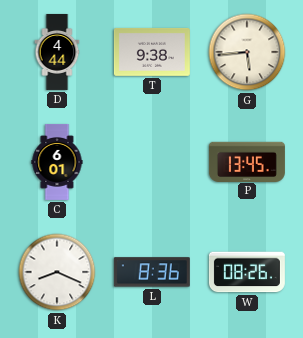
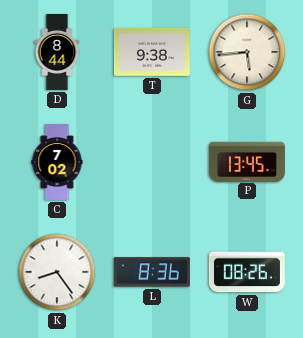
D: 4:44 -> 8:44 (57, 52)
C: 6:01 -> 7:02 (57, 162)
K: 8:19 -> 8:24 (57, 272)
